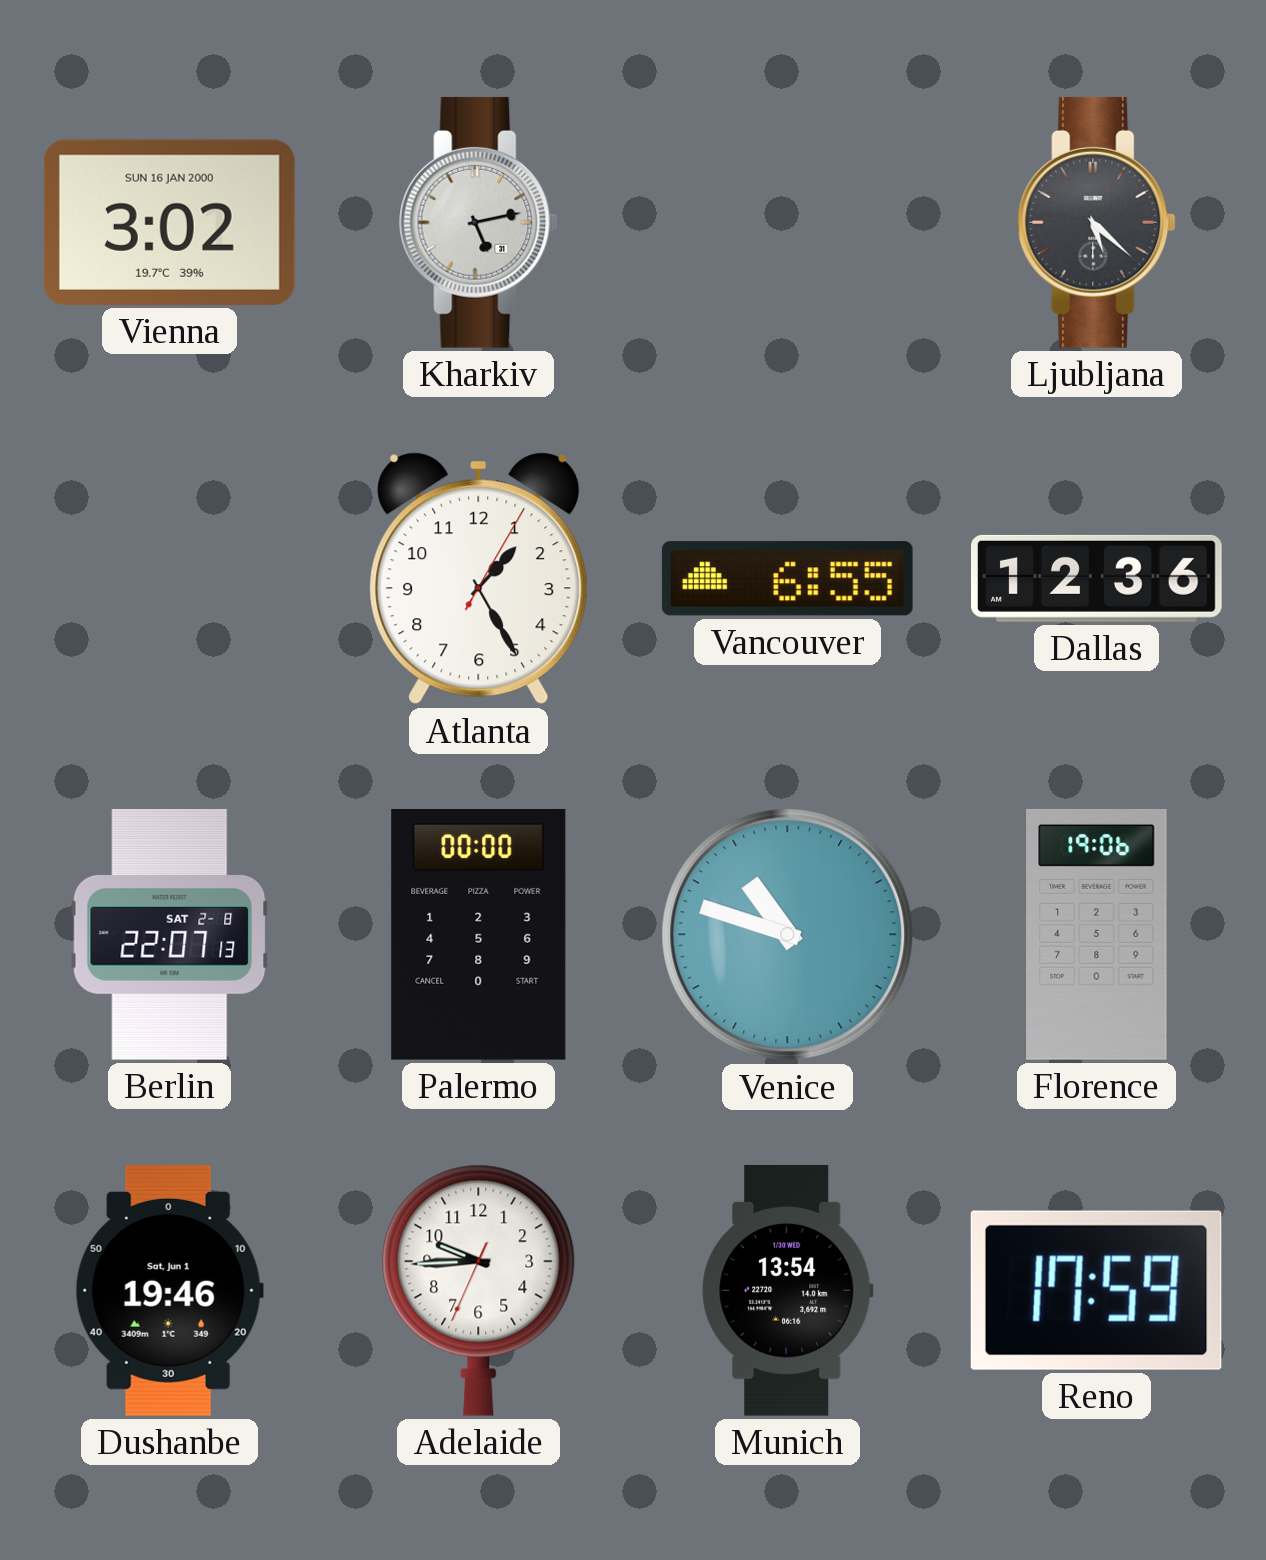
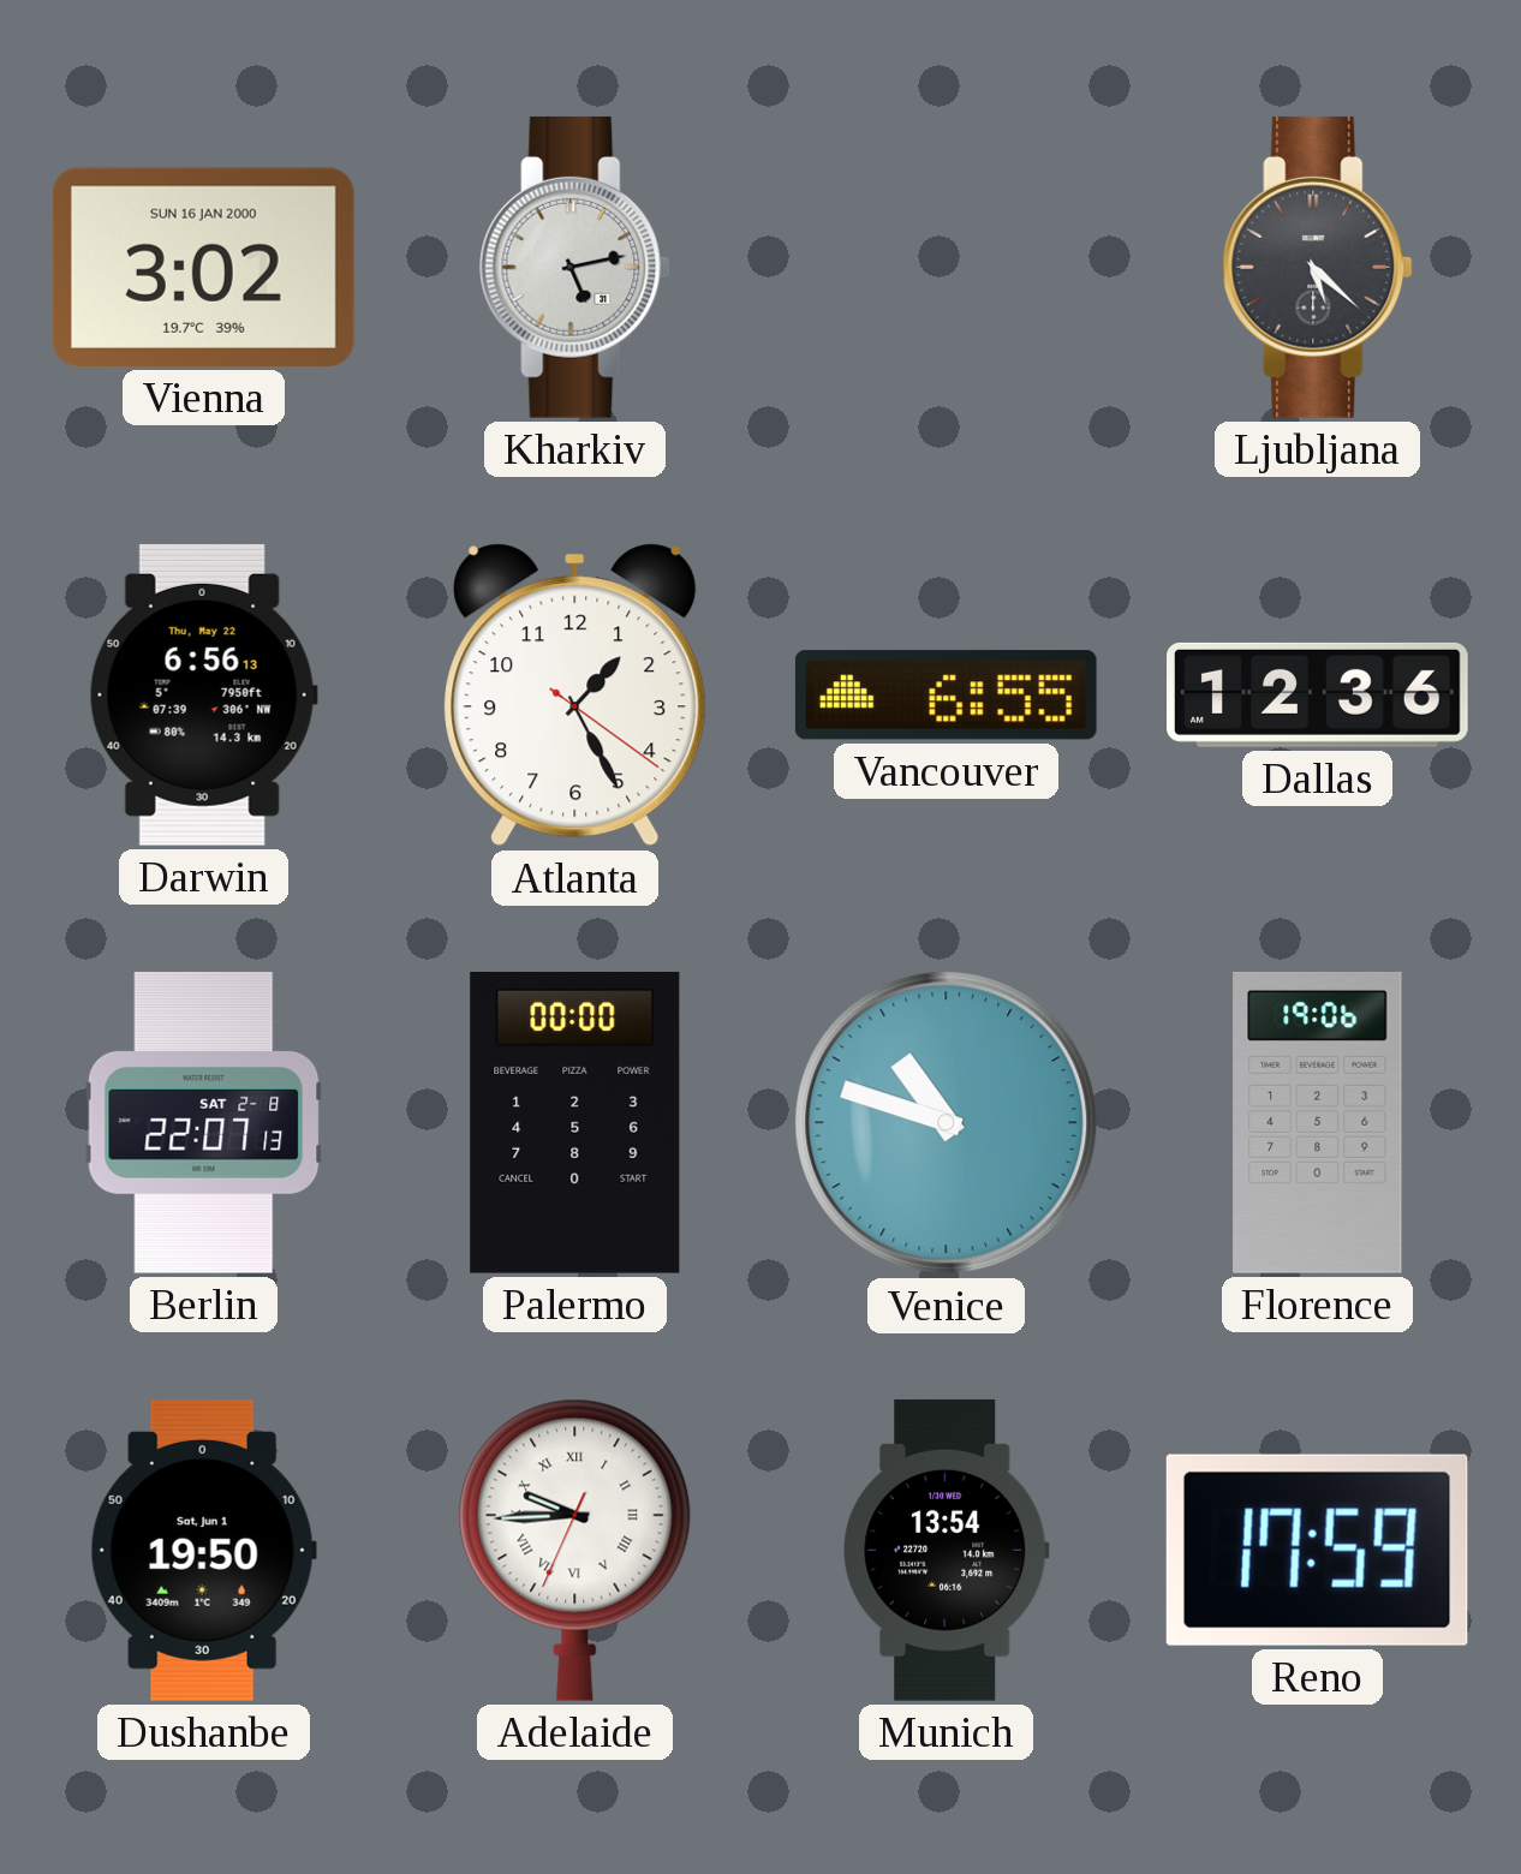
Darwin: none -> 6:56 (203, 694)
Atlanta: 1:25:05 -> 1:25:21 (575, 696)
Dushanbe: 19:46 -> 19:50 (203, 1550)
Adelaide numerals: Arabic -> Roman (575, 1550)
